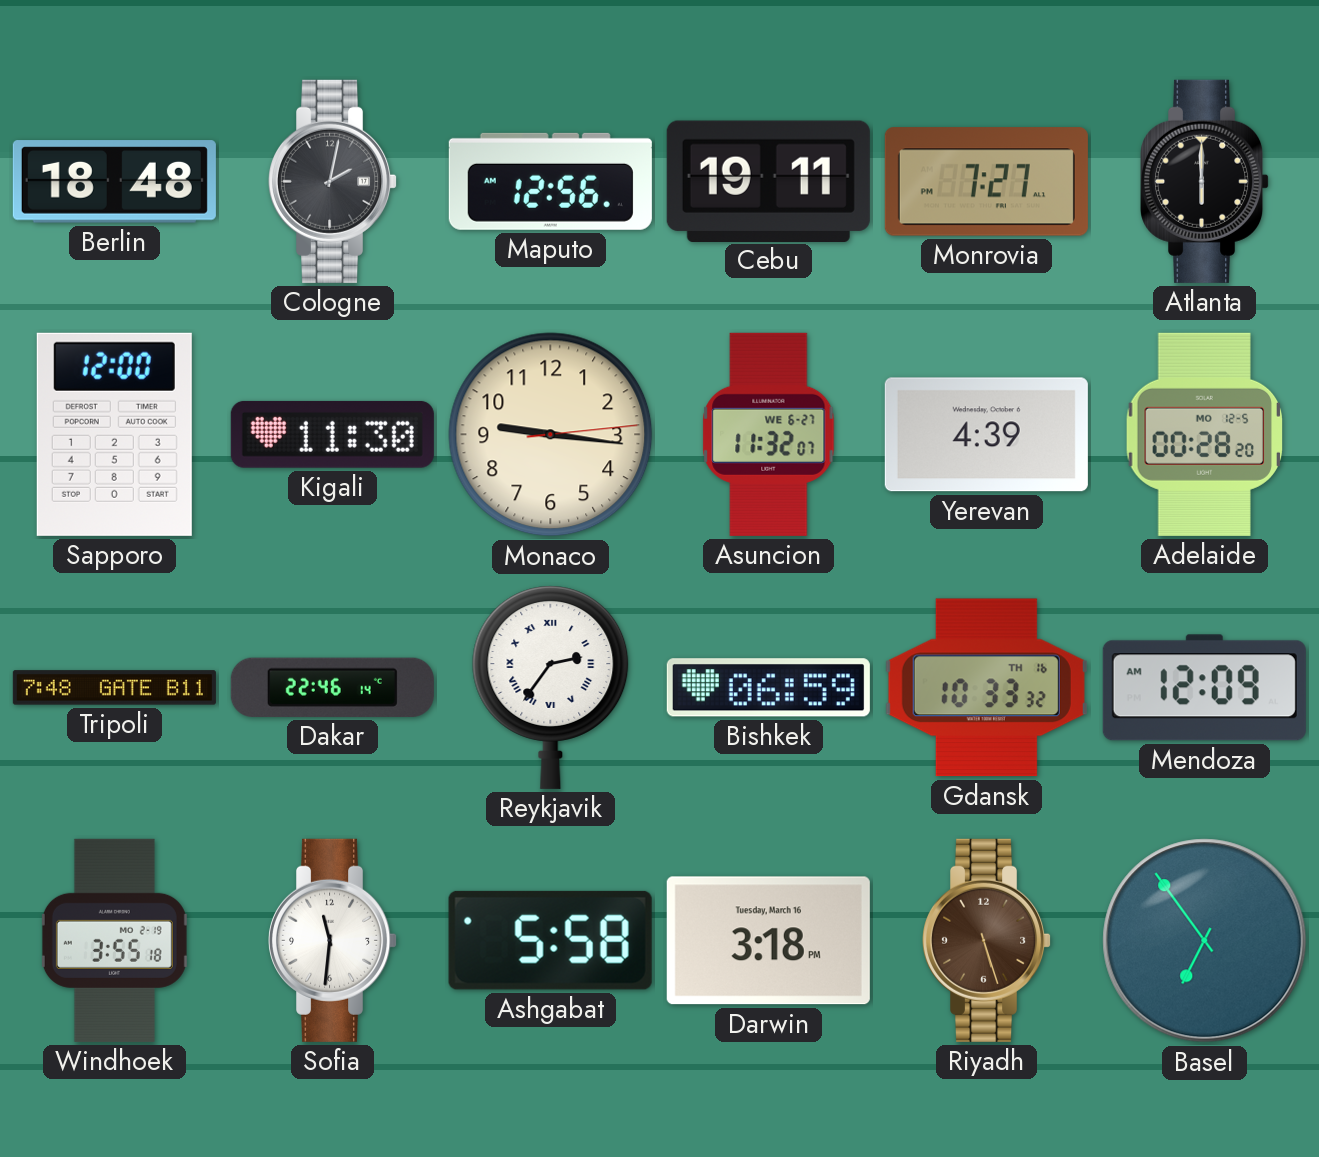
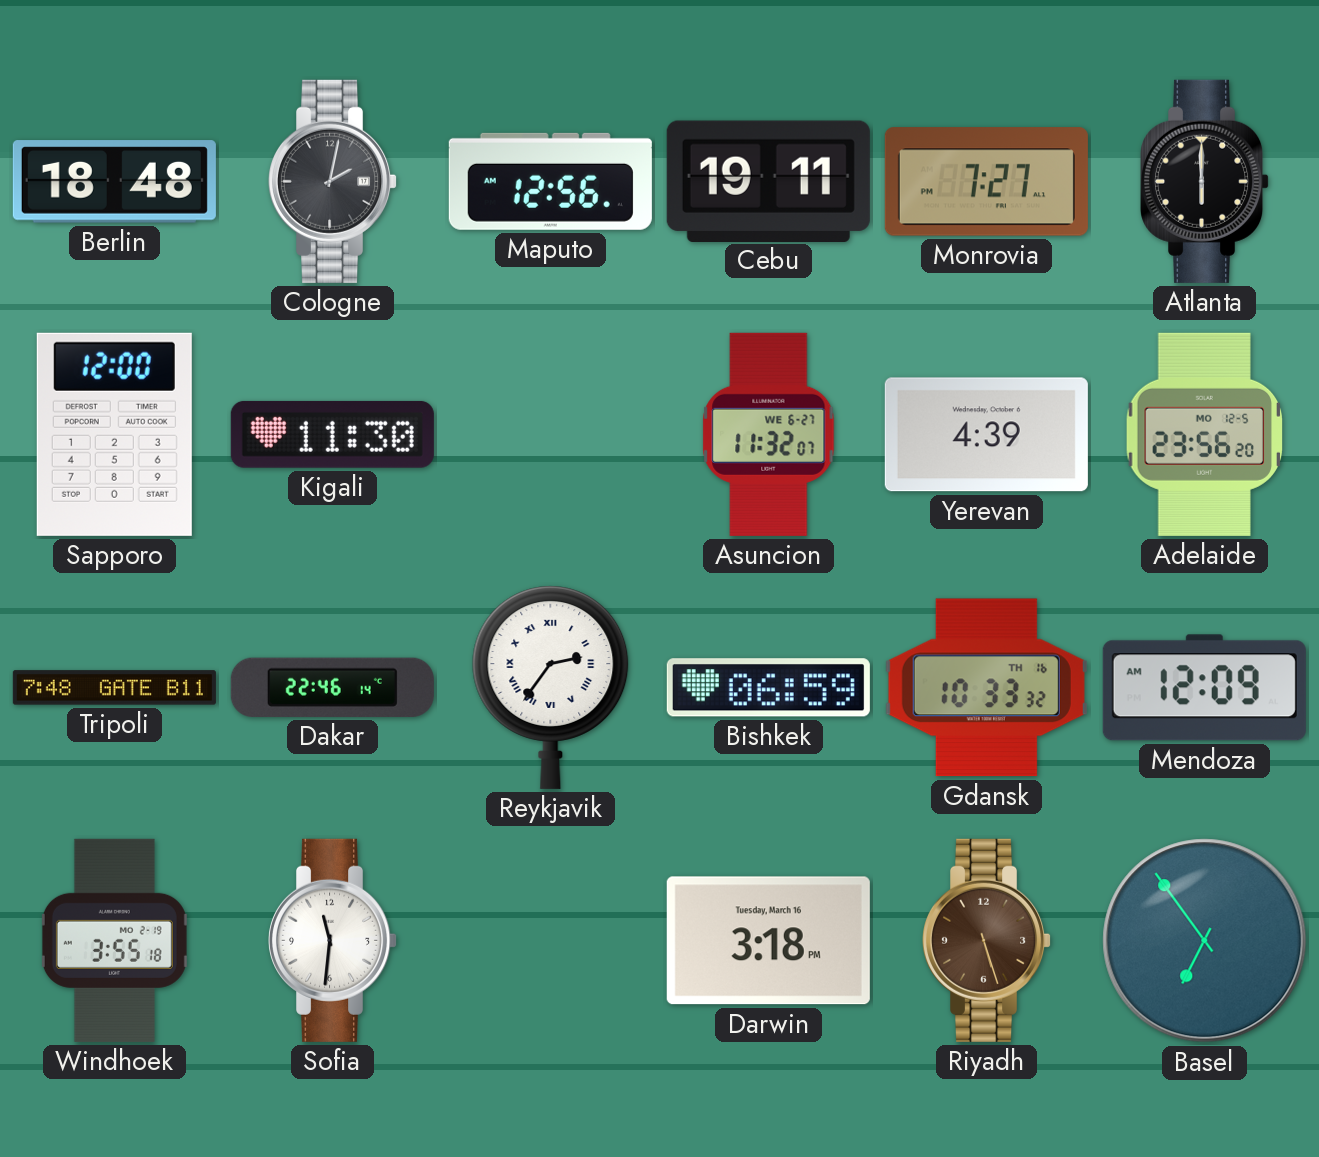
Monaco: 9:16 -> none (551, 435)
Adelaide: 00:28 -> 23:56 (1205, 434)
Ashgabat: 5:58 -> none (550, 940)
